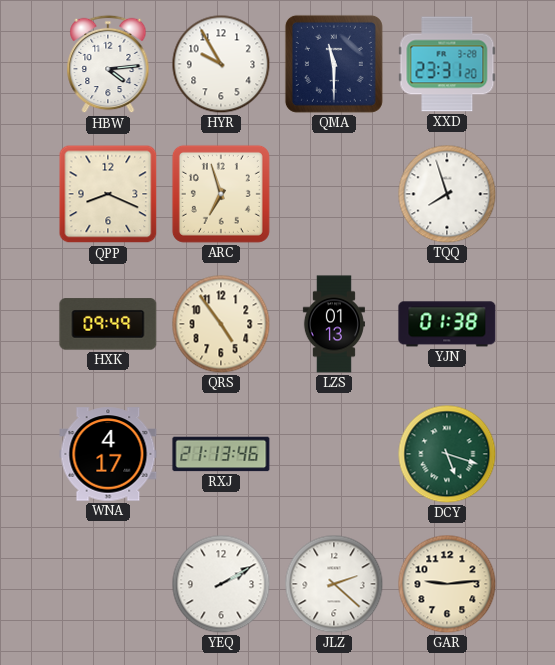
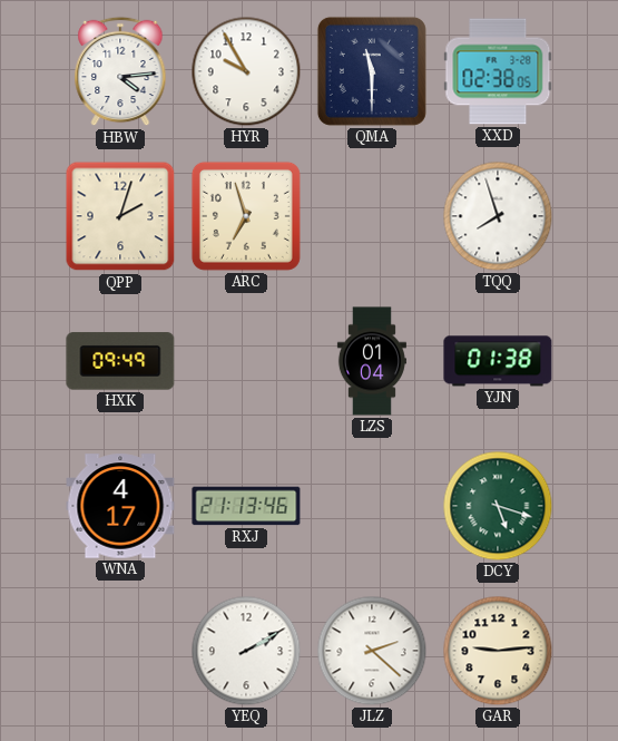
XXD: 23:31 -> 02:38 (498, 71)
QPP: 8:19 -> 2:03 (120, 216)
QRS: 4:54 -> none (221, 324)
LZS: 01:13 -> 01:04 (372, 361)
